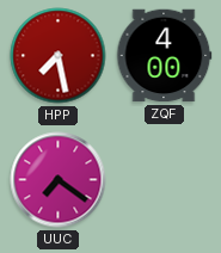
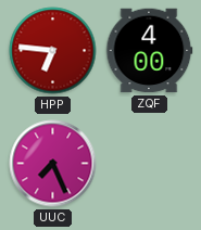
HPP: 7:28 -> 6:46 (53, 51)
UUC: 7:21 -> 7:26 (53, 164)
